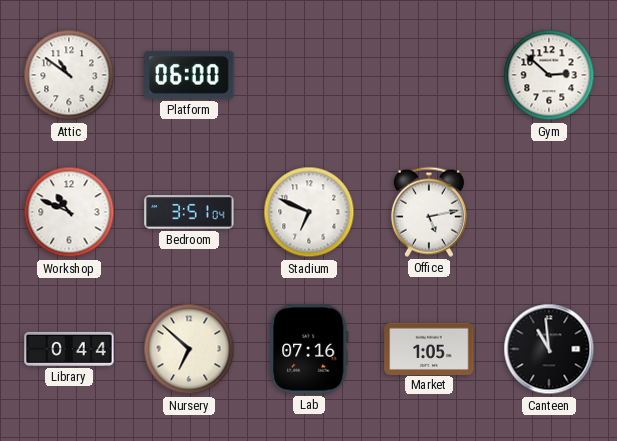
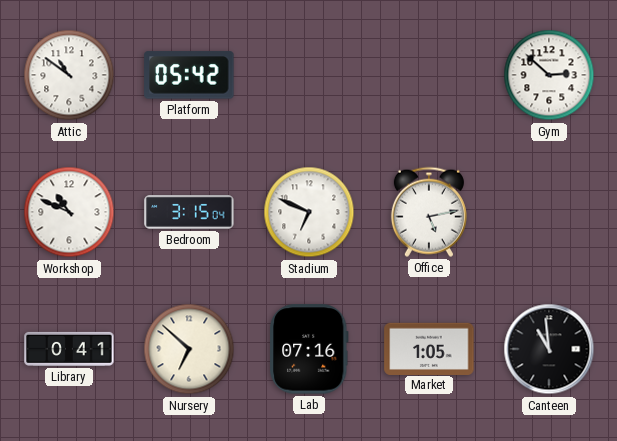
Platform: 06:00 -> 05:42 (189, 75)
Bedroom: 3:51 -> 3:15 (189, 212)
Library: 0:44 -> 0:41 (69, 349)
